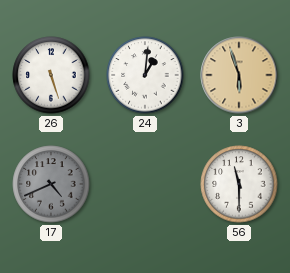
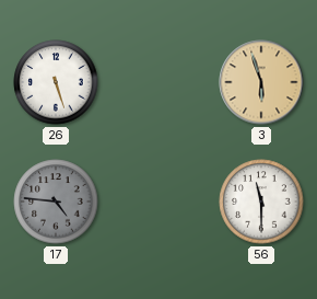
24: 1:01 -> none (145, 75)
17: 4:41 -> 4:46 (56, 202)
